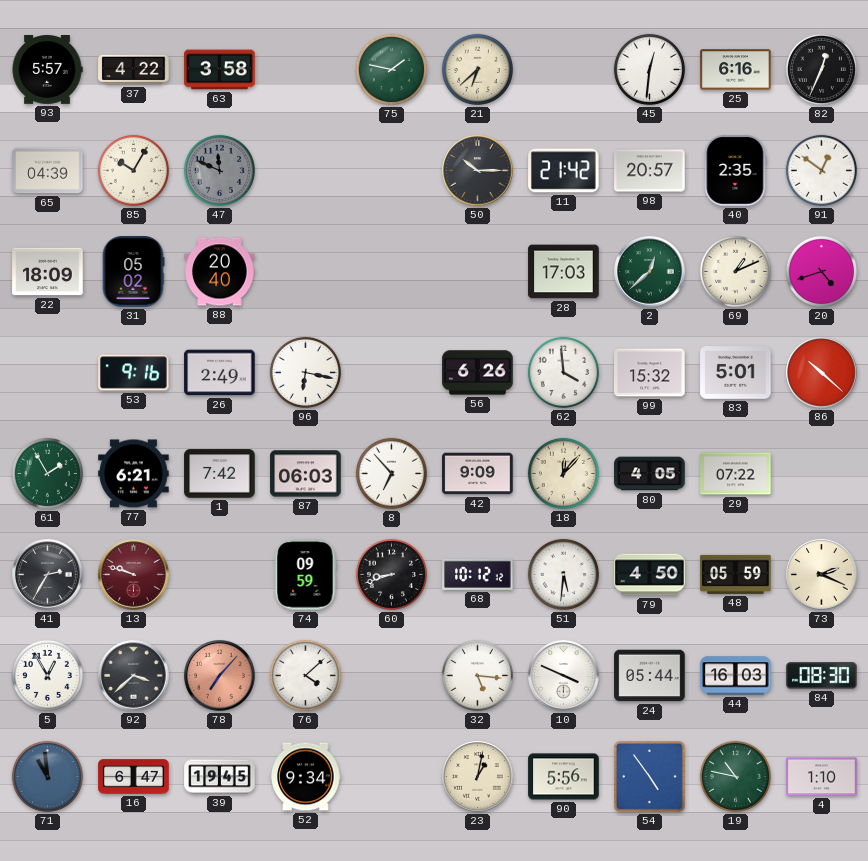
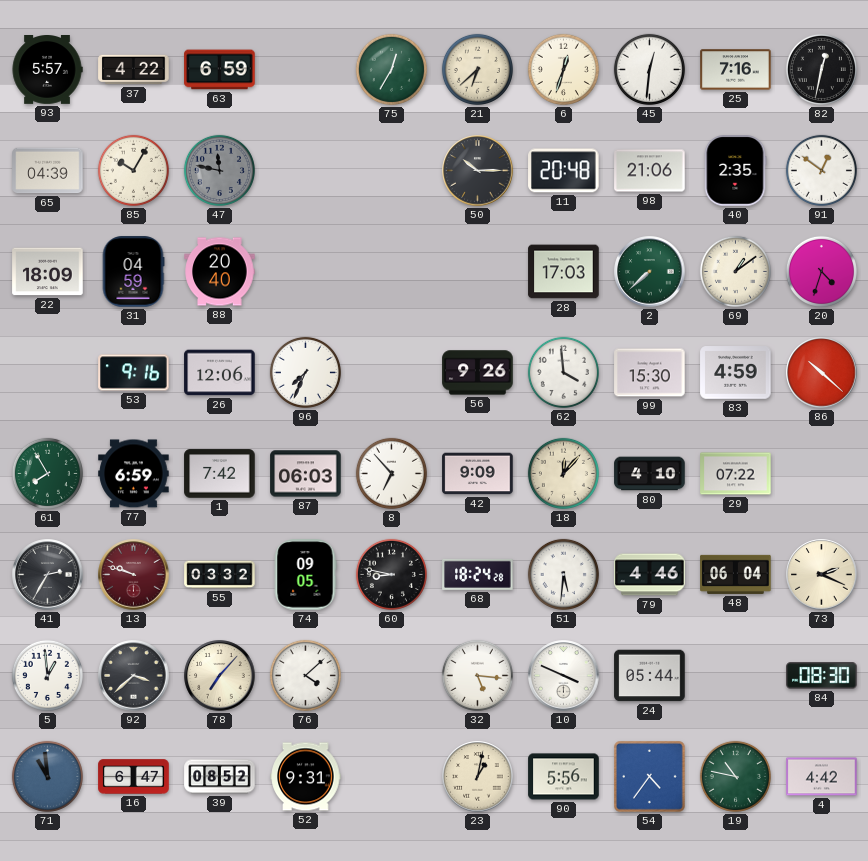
63: 3:58 -> 6:59 (220, 70)
75: 1:47 -> 12:35 (391, 69)
6: none -> 12:33 (563, 69)
25: 6:16 -> 7:16 (736, 70)
82: 12:34 -> 12:32 (821, 69)
47: 11:49 -> 11:47 (219, 170)
11: 21:42 -> 20:48 (564, 171)
98: 20:57 -> 21:06 (650, 171)
31: 05:02 -> 04:59 (133, 272)
2: 12:38 -> 7:38 (650, 272)
69: 1:11 -> 1:09 (735, 271)
20: 4:42 -> 4:33 (821, 271)
26: 2:49 -> 12:06 (220, 373)
96: 6:17 -> 7:34 (305, 372)
56: 6:26 -> 9:26 (478, 373)
99: 15:32 -> 15:30 (650, 373)
83: 5:01 -> 4:59 (736, 373)
61: 1:55 -> 7:55 (47, 473)
77: 6:21 -> 6:59 (134, 474)
80: 4:05 -> 4:10 (650, 474)
55: none -> 03:32 (220, 575)
74: 09:59 -> 09:05 (305, 575)
60: 8:42 -> 8:47 (391, 574)
68: 10:12 -> 18:24 (478, 574)
79: 4:50 -> 4:46 (650, 575)
48: 05:59 -> 06:04 (736, 574)
5: 12:55 -> 12:59 (47, 675)
78 dial: salmon -> cream (220, 676)
44: 16:03 -> none (736, 676)
39: 19:45 -> 08:52 (220, 777)
52: 9:34 -> 9:31 (306, 777)
54: 4:54 -> 4:36 (650, 777)
4: 1:10 -> 4:42 (822, 777)
